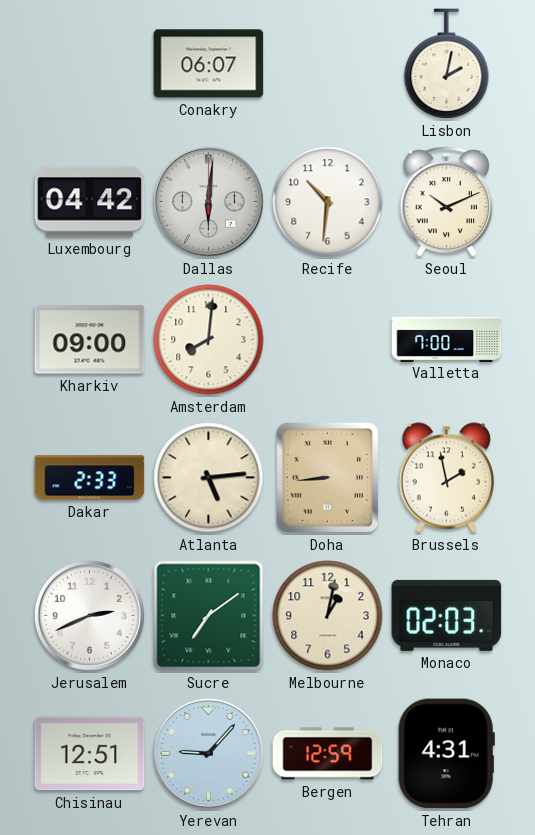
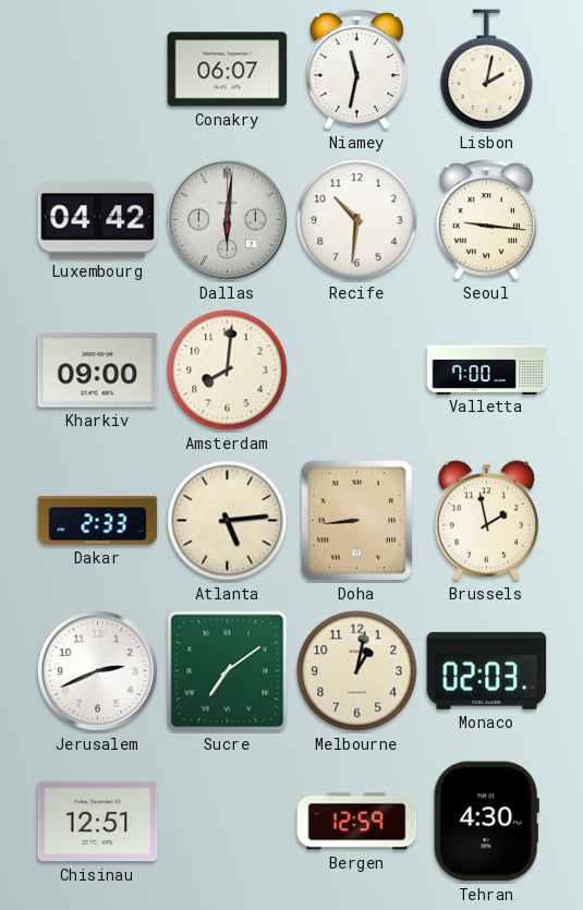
Niamey: none -> 11:32 (357, 69)
Seoul: 10:11 -> 9:16 (487, 219)
Yerevan: 9:07 -> none (208, 753)
Tehran: 4:31 -> 4:30 (486, 822)
